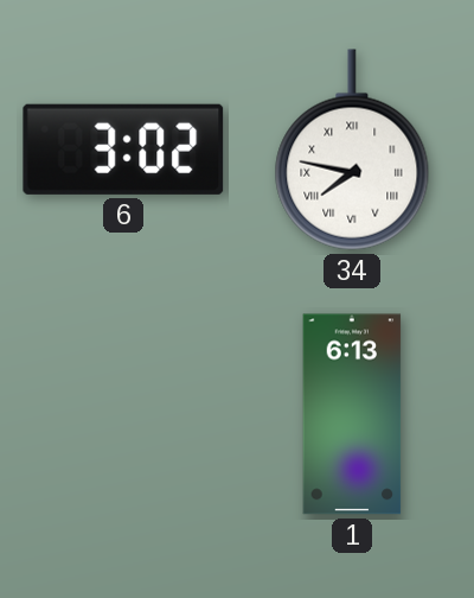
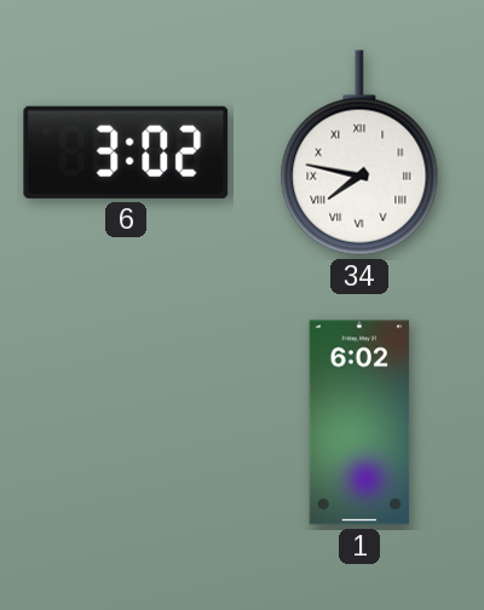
1: 6:13 -> 6:02 (359, 422)
